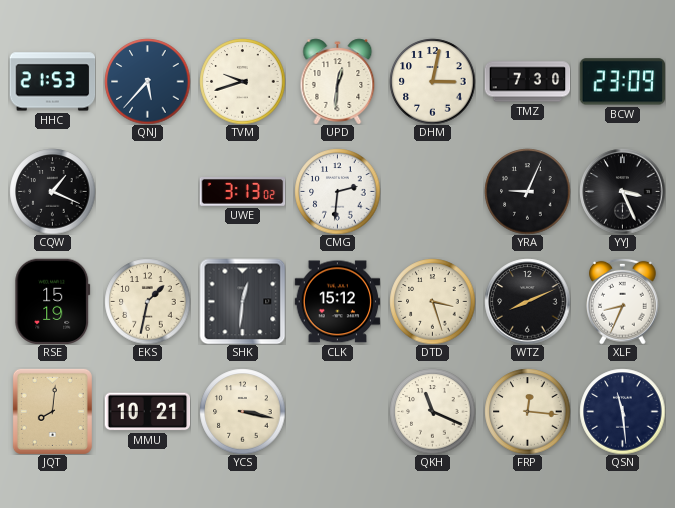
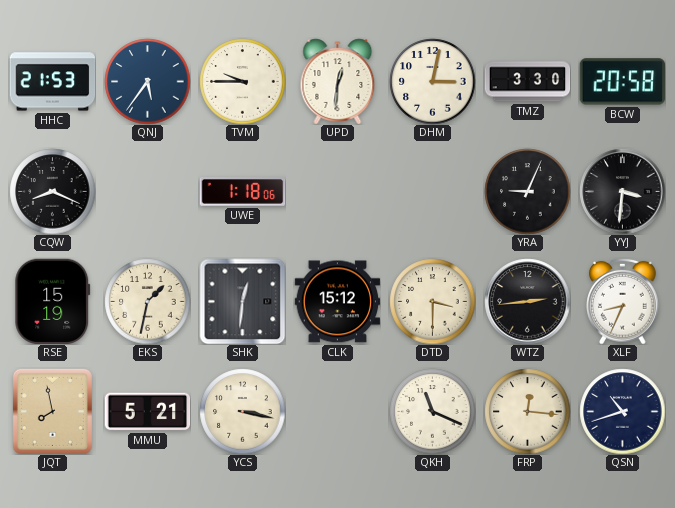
QNJ: 5:37 -> 5:36 (147, 81)
TVM: 9:42 -> 9:45 (242, 81)
TMZ: 7:30 -> 3:30 (527, 82)
BCW: 23:09 -> 20:58 (622, 82)
CQW: 1:19 -> 8:19 (52, 191)
UWE: 3:13 -> 1:18 (242, 192)
CMG: 2:31 -> none (337, 191)
YYJ: 3:26 -> 3:31 (622, 191)
DTD: 3:27 -> 3:30 (432, 301)
WTZ: 8:11 -> 2:44 (527, 301)
JQT: 8:01 -> 7:58 (52, 411)
MMU: 10:21 -> 5:21 (147, 412)
QSN: 11:29 -> 10:42 (622, 411)
